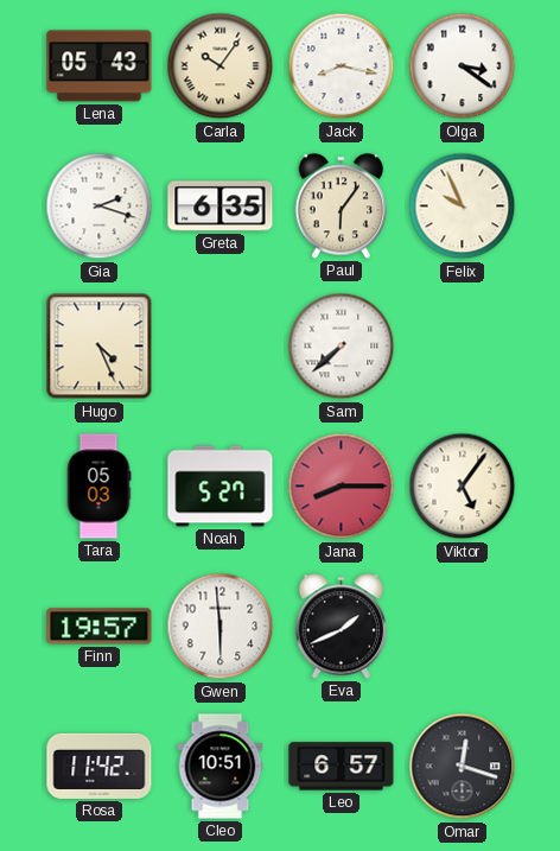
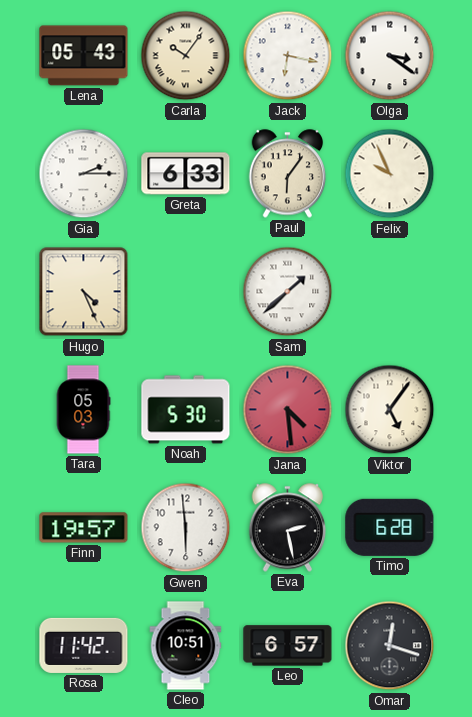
Jack: 8:17 -> 6:17 (288, 56)
Gia: 2:18 -> 2:15 (84, 174)
Greta: 6:35 -> 6:33 (186, 174)
Sam: 7:38 -> 1:38 (288, 292)
Noah: 5:27 -> 5:30 (186, 410)
Jana: 8:15 -> 4:29 (288, 410)
Eva: 1:41 -> 2:28 (288, 528)
Timo: none -> 6:28 (390, 527)
